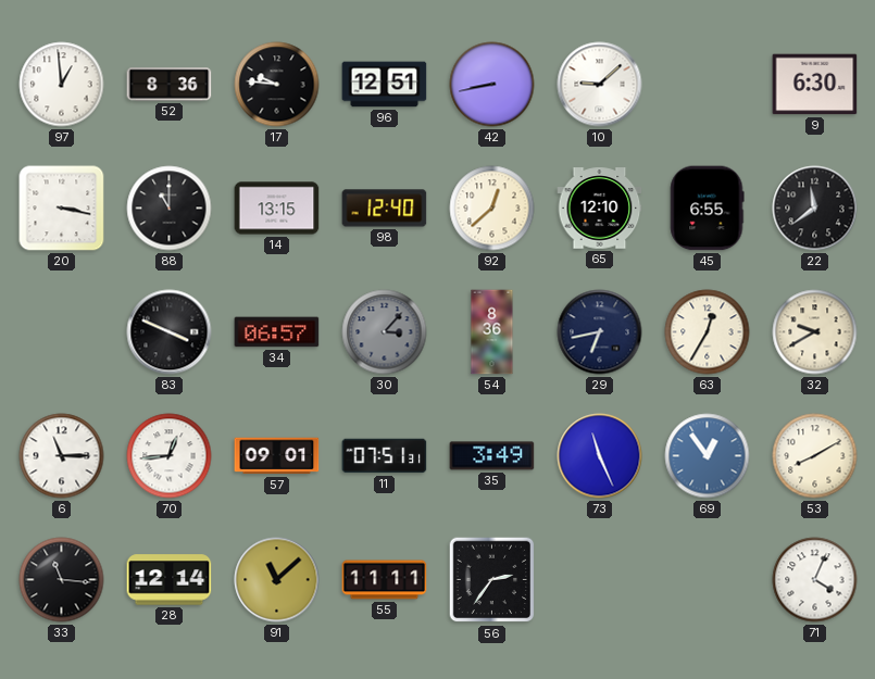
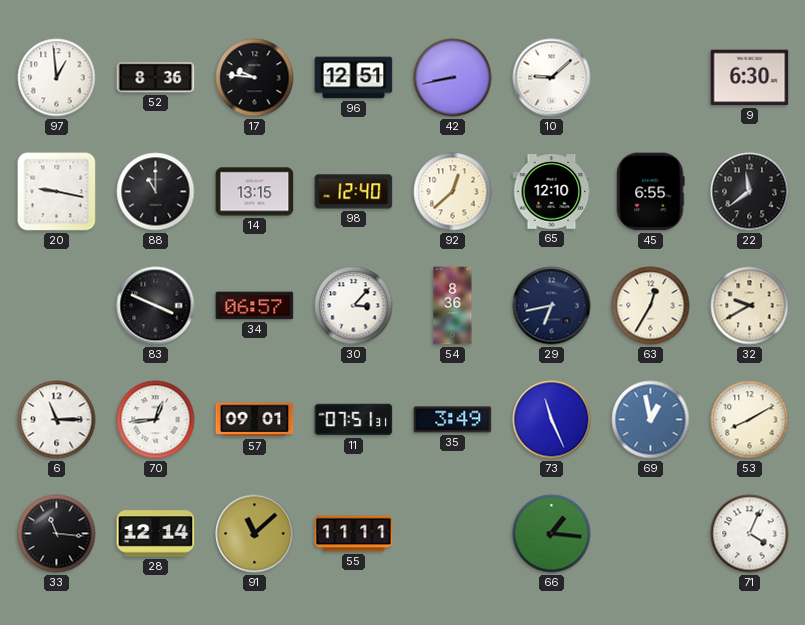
20: 3:17 -> 9:17 (57, 192)
30 dial: grey -> white (354, 306)
69: 12:54 -> 12:58 (651, 420)
56: 2:36 -> none (492, 580)
66: none -> 1:16 (552, 534)
